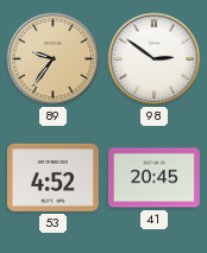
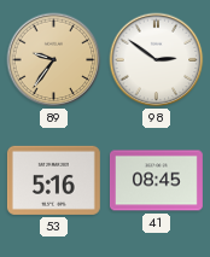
53: 4:52 -> 5:16 (53, 180)
41: 20:45 -> 08:45 (156, 181)
